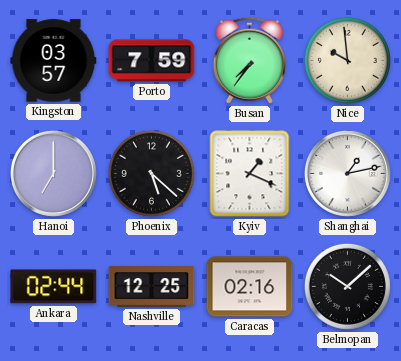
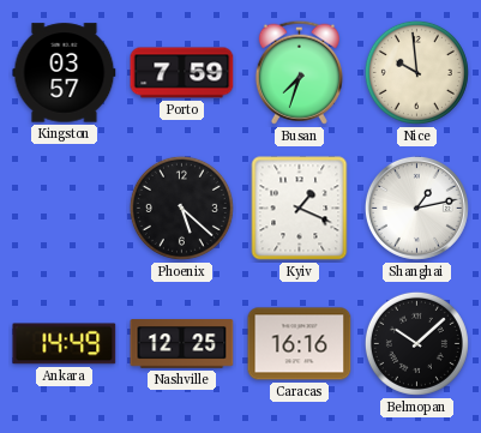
Busan: 7:36 -> 7:33 (299, 72)
Hanoi: 7:00 -> none (53, 173)
Ankara: 02:44 -> 14:49 (65, 344)
Caracas: 02:16 -> 16:16 (300, 344)
